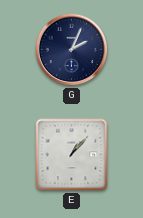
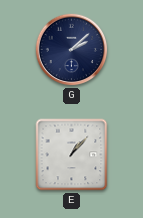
G: 2:04 -> 2:08 (72, 50)
